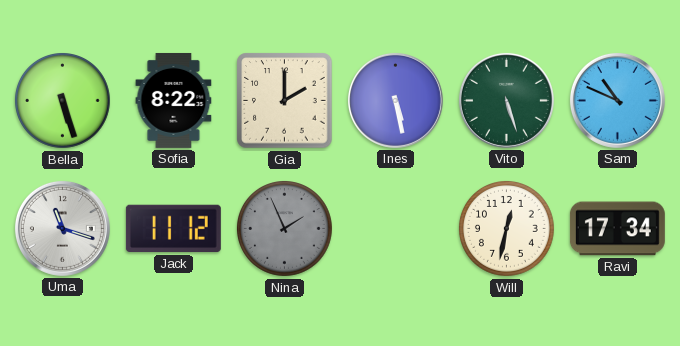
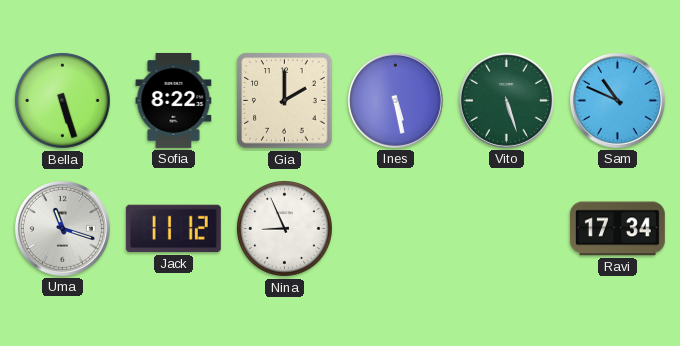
Nina: 1:56 -> 8:56 (285, 229)
Nina dial: grey -> white (285, 229)
Will: 12:32 -> none (507, 229)
